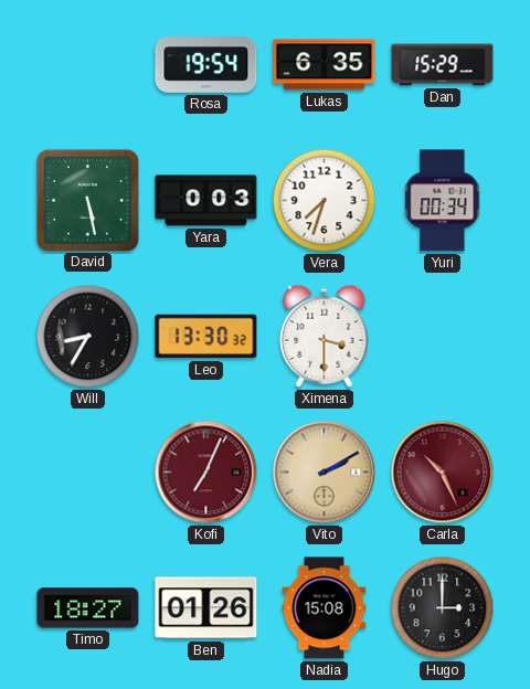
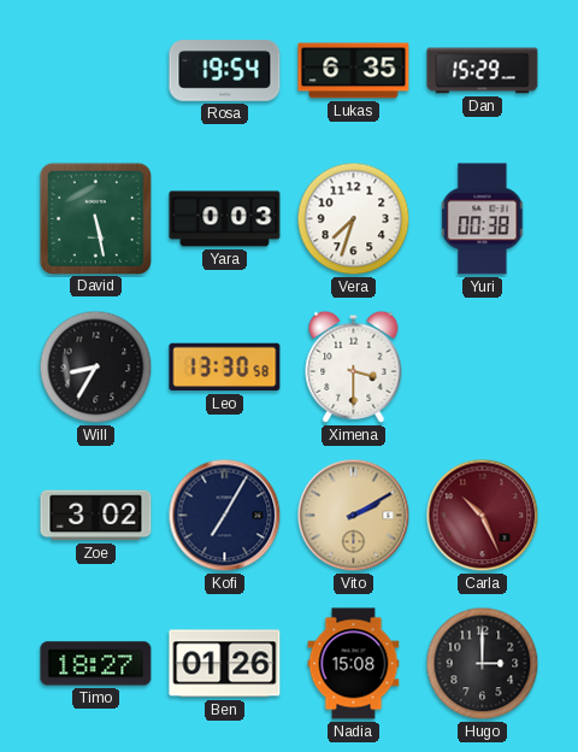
Yuri: 00:34 -> 00:38 (483, 219)
Leo: 13:30:32 -> 13:30:58 (225, 368)
Zoe: none -> 3:02 (96, 516)
Kofi: 7:04 -> 7:05 (225, 516)
Kofi dial: burgundy -> navy (225, 516)
